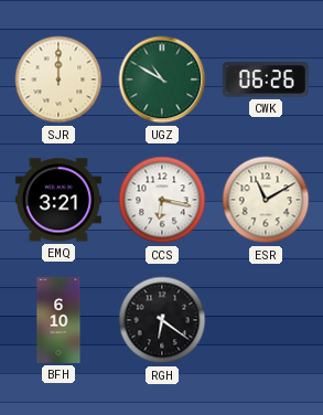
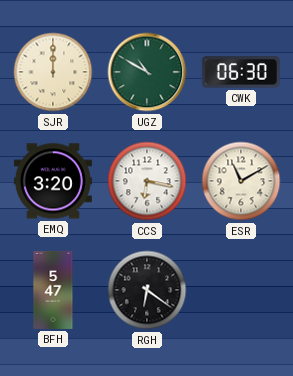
CWK: 06:26 -> 06:30 (241, 72)
EMQ: 3:21 -> 3:20 (53, 181)
BFH: 6:10 -> 5:47 (53, 290)
